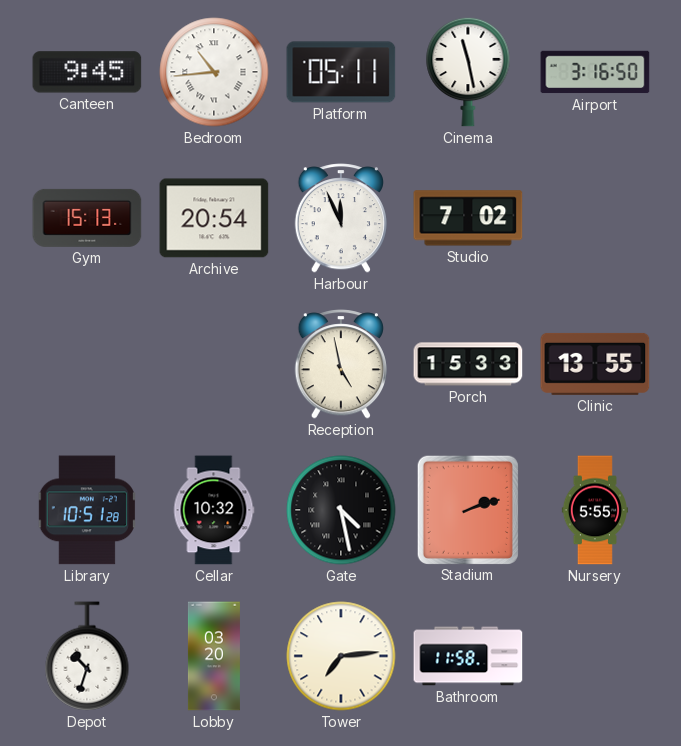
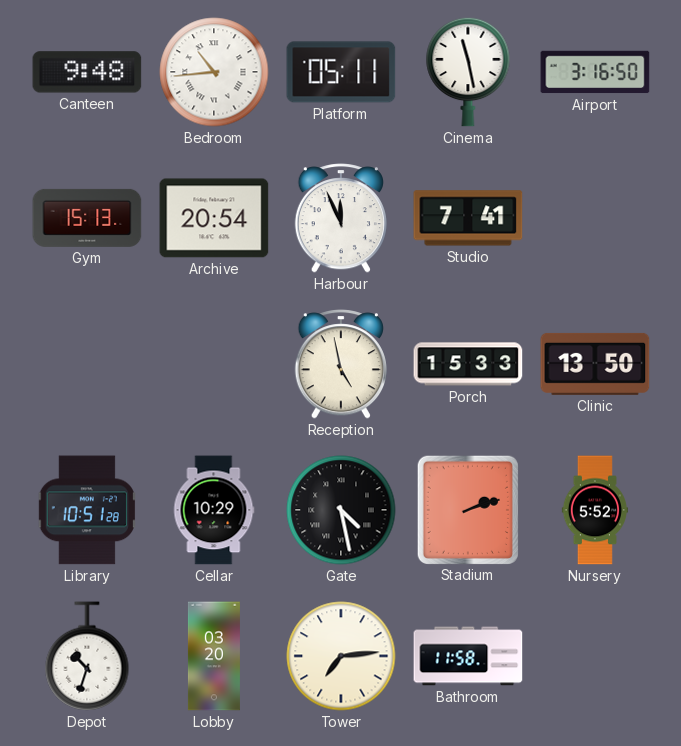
Canteen: 9:45 -> 9:48 (87, 72)
Studio: 7:02 -> 7:41 (468, 218)
Clinic: 13:55 -> 13:50 (595, 364)
Cellar: 10:32 -> 10:29 (214, 510)
Nursery: 5:55 -> 5:52 (595, 510)
